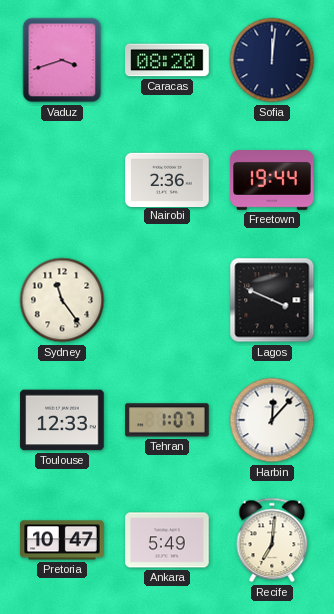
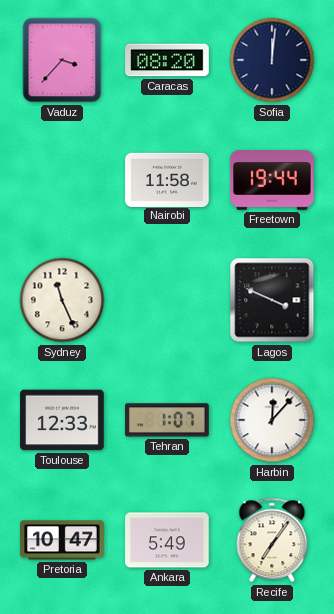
Vaduz: 3:42 -> 3:37 (62, 60)
Nairobi: 2:36 -> 11:58 (167, 179)
Sydney: 11:24 -> 11:26 (62, 300)
Recife: 7:01 -> 7:06 (272, 540)
